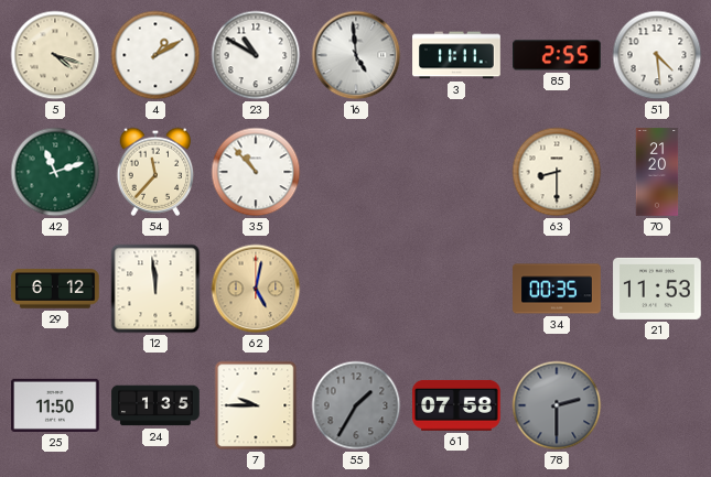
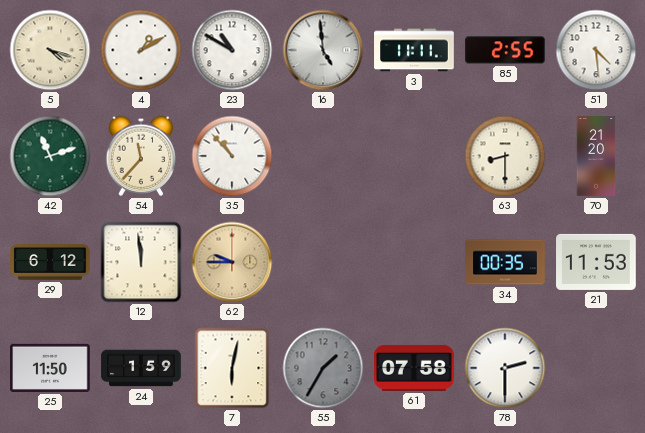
62: 5:02 -> 9:45 (232, 262)
24: 1:35 -> 1:59 (141, 368)
7: 9:45 -> 6:02 (232, 368)
78 dial: grey -> white (505, 368)
